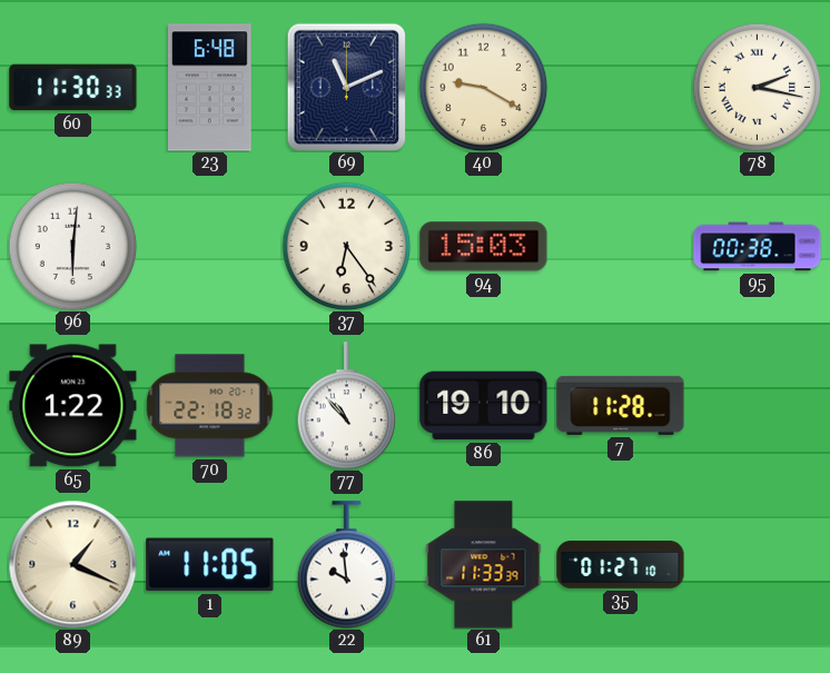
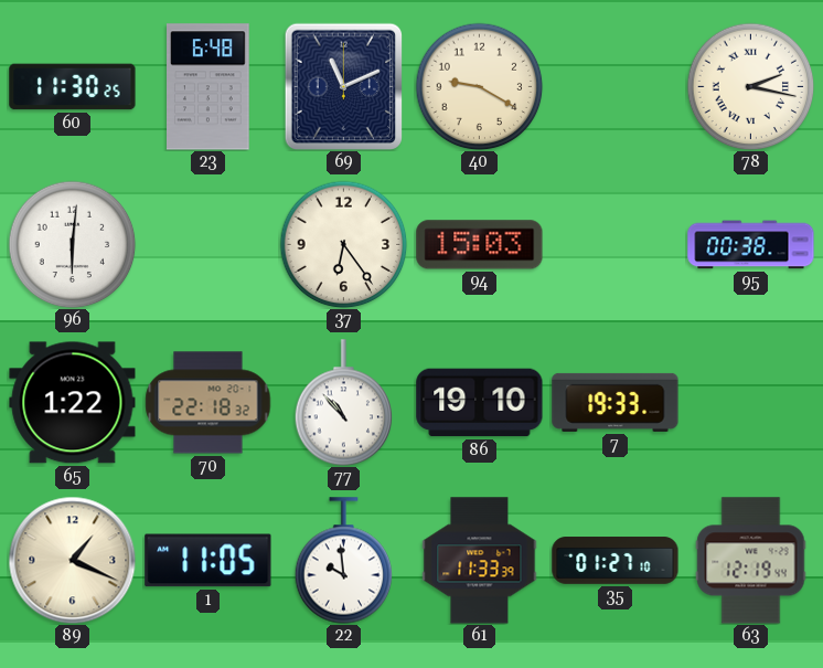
60: 11:30:33 -> 11:30:25 (73, 87)
7: 11:28 -> 19:33 (616, 402)
63: none -> 12:19 (751, 561)
